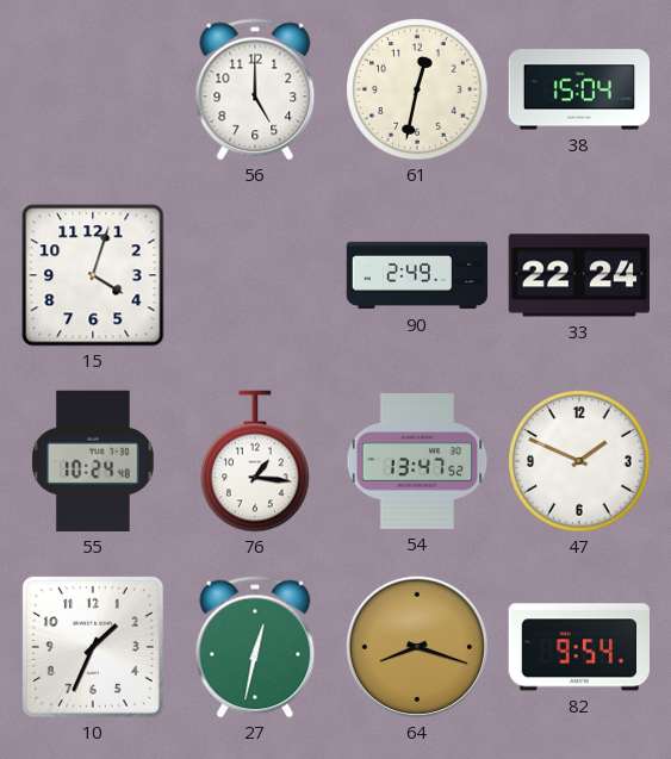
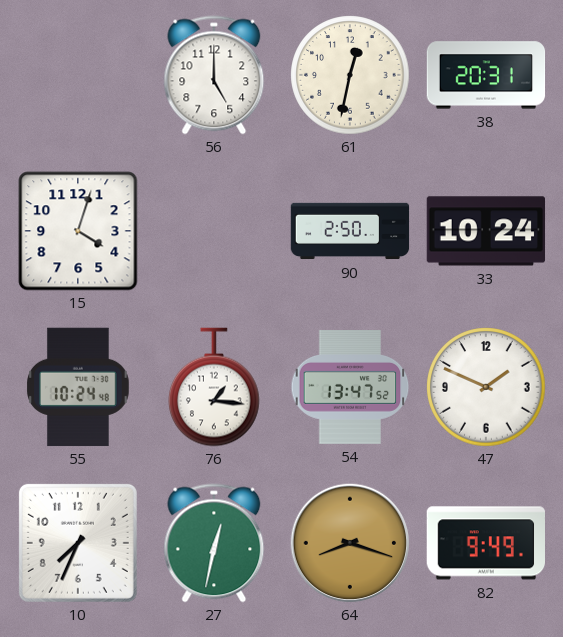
38: 15:04 -> 20:31 (486, 75)
90: 2:49 -> 2:50 (350, 231)
33: 22:24 -> 10:24 (486, 231)
10: 1:34 -> 7:34 (78, 543)
82: 9:54 -> 9:49 (486, 543)
